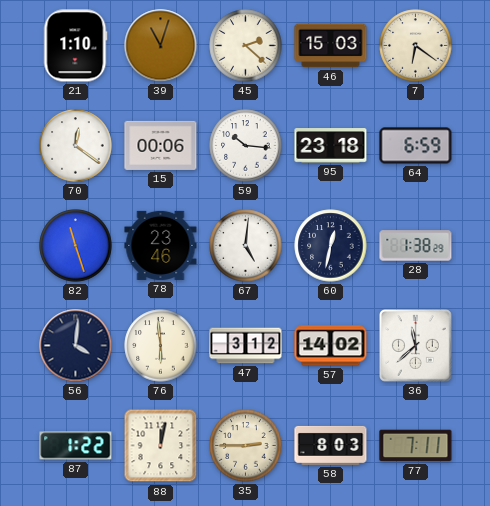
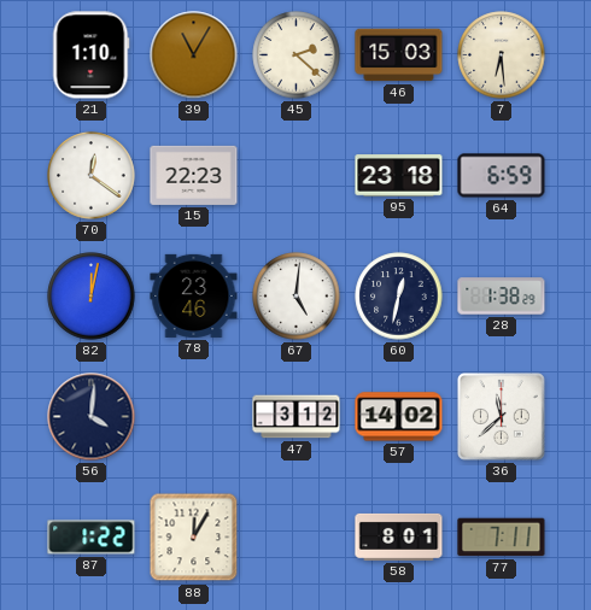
39: 11:03 -> 11:05 (194, 55)
7: 6:21 -> 6:29 (502, 55)
15: 00:06 -> 22:23 (194, 175)
59: 10:16 -> none (246, 146)
82: 11:27 -> 12:02 (92, 297)
76: 5:59 -> none (161, 346)
88: 12:02 -> 12:05 (194, 538)
35: 2:45 -> none (246, 446)
58: 8:03 -> 8:01 (399, 536)
